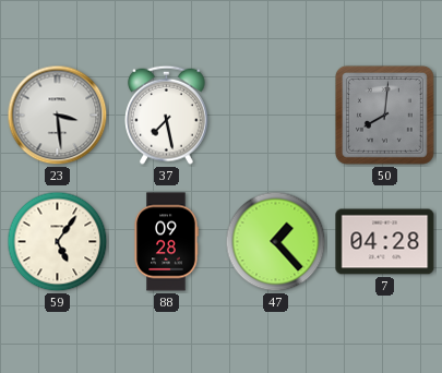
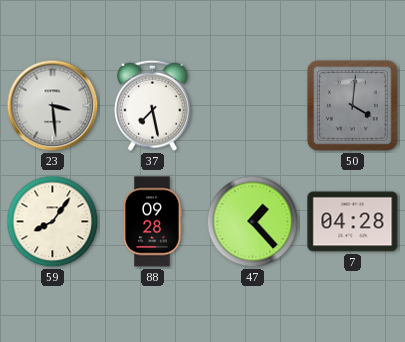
50: 8:01 -> 4:01 (352, 105)
59: 5:06 -> 8:06 (53, 222)
